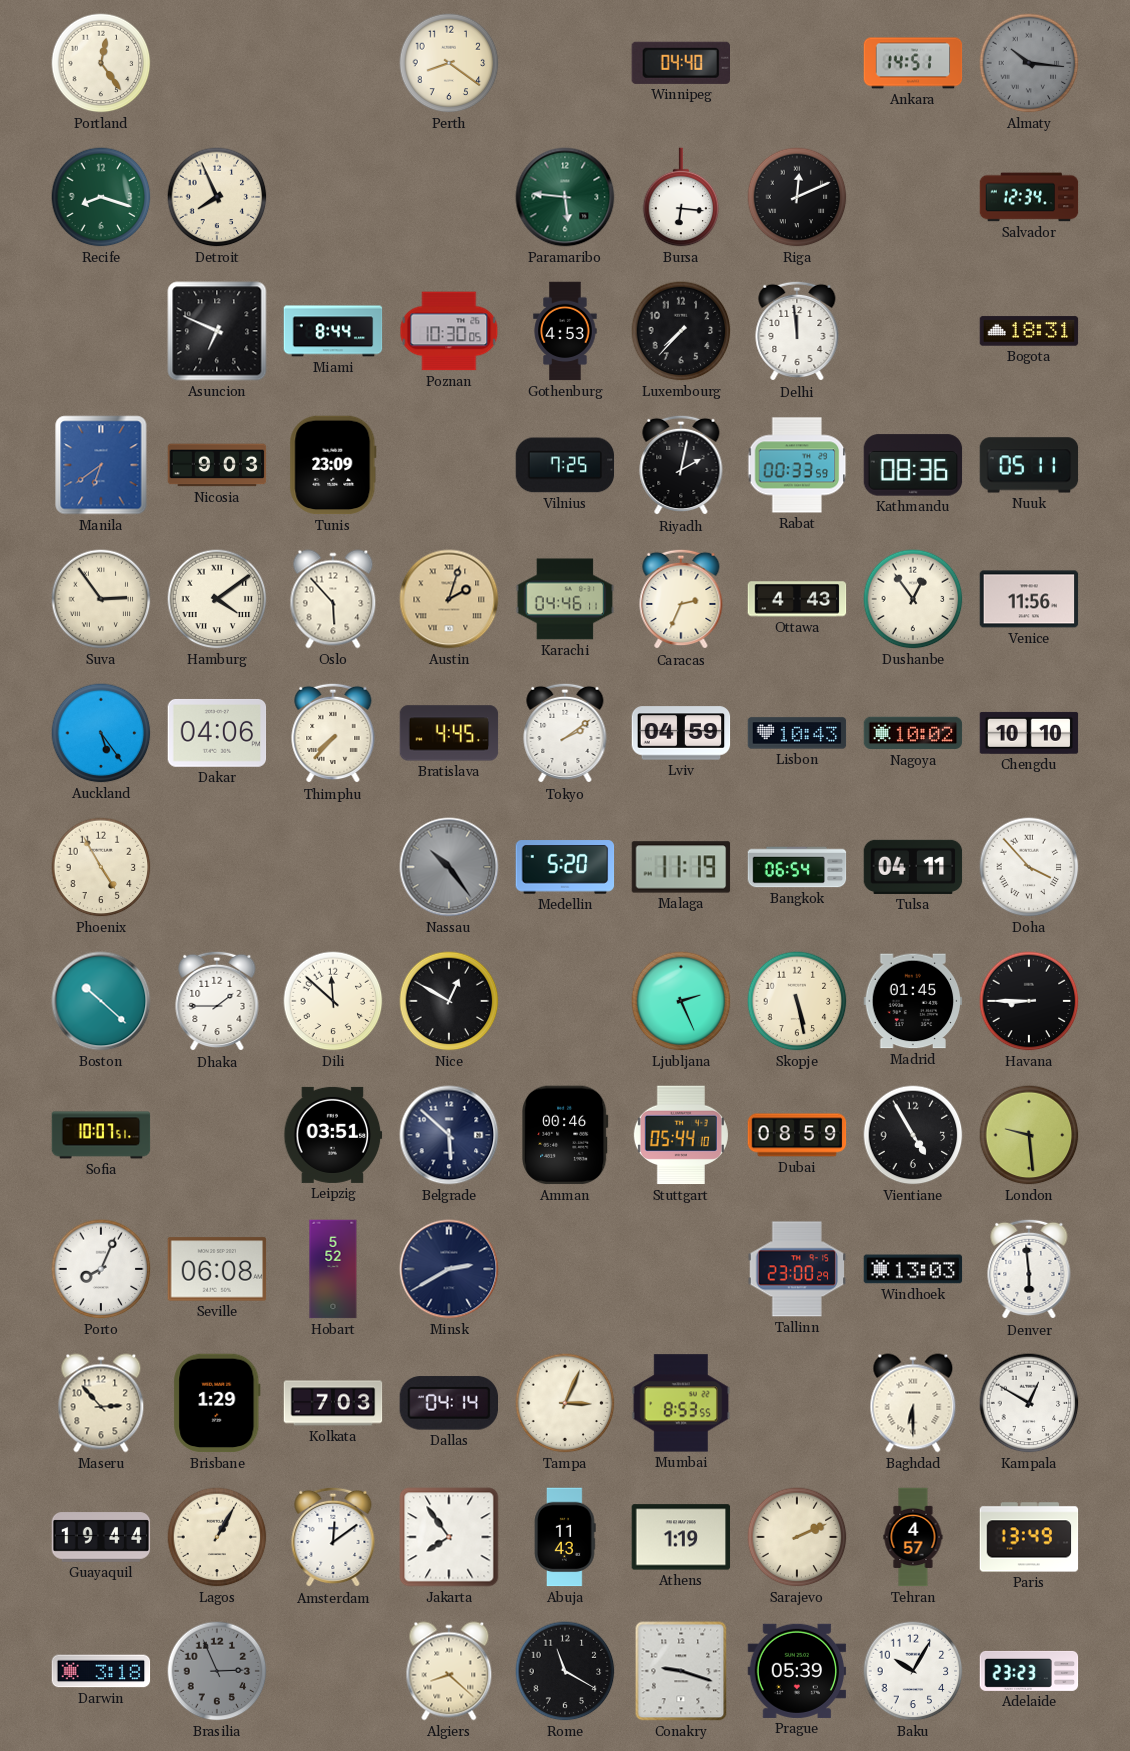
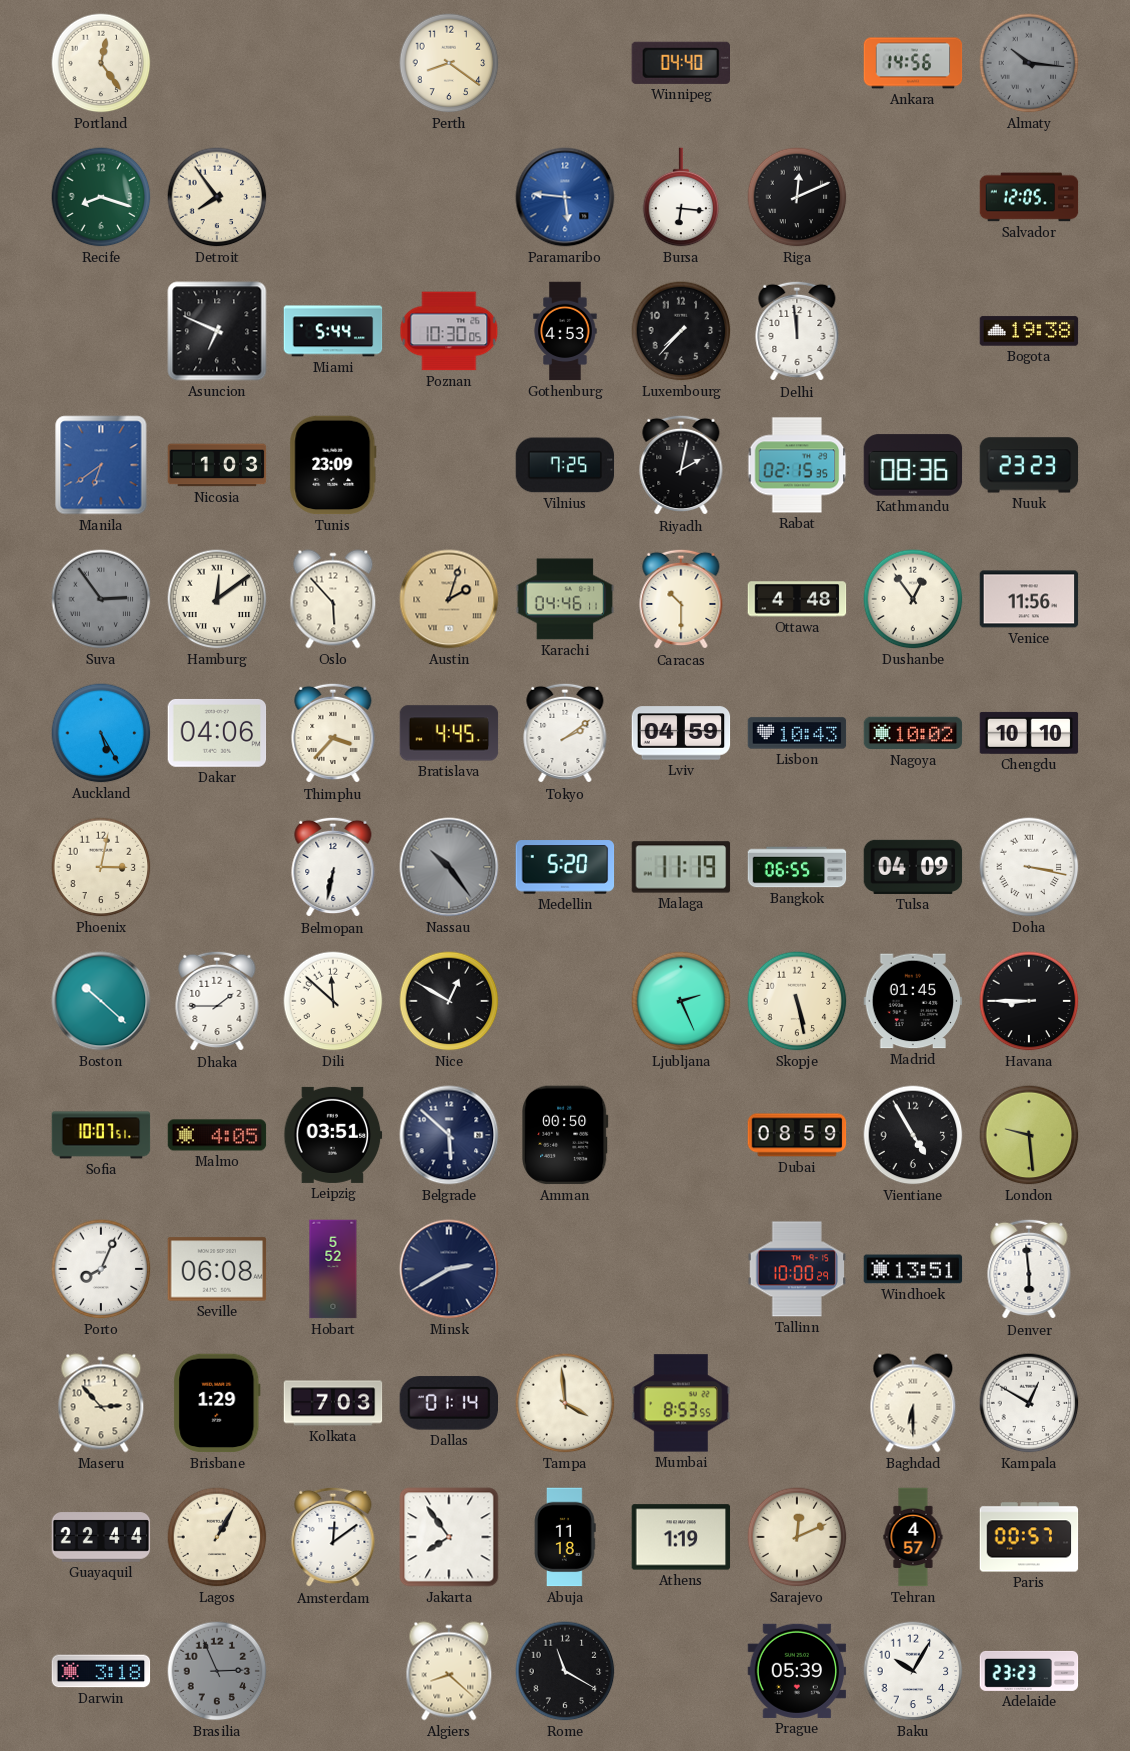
Ankara: 14:51 -> 14:56 (913, 63)
Detroit: 7:56 -> 7:54 (217, 197)
Paramaribo dial: green -> blue (565, 197)
Salvador: 12:34 -> 12:05 (1029, 197)
Miami: 8:44 -> 5:44 (333, 331)
Bogota: 18:31 -> 19:38 (1029, 331)
Nicosia: 9:03 -> 1:03 (217, 465)
Rabat: 00:33 -> 02:15 (797, 465)
Nuuk: 05:11 -> 23:23 (1029, 465)
Suva dial: cream -> grey (101, 599)
Hamburg: 4:09 -> 12:09 (217, 599)
Caracas: 2:34 -> 10:30 (681, 599)
Ottawa: 4:43 -> 4:48 (797, 599)
Auckland: 5:24 -> 5:25 (101, 733)
Thimphu: 7:37 -> 3:37 (333, 733)
Phoenix: 4:55 -> 3:02 (101, 867)
Belmopan: none -> 6:32 (333, 867)
Bangkok: 06:54 -> 06:55 (797, 867)
Tulsa: 04:11 -> 04:09 (913, 867)
Doha: 3:53 -> 3:17 (1029, 867)
Malmo: none -> 4:05 (217, 1135)
Amman: 00:46 -> 00:50 (565, 1135)
Stuttgart: 05:44 -> none (681, 1135)
Tallinn: 23:00 -> 10:00 (797, 1269)
Windhoek: 13:03 -> 13:51 (913, 1269)
Dallas: 04:14 -> 01:14 (448, 1403)
Tampa: 3:04 -> 3:59 (565, 1403)
Guayaquil: 19:44 -> 22:44 (101, 1537)
Abuja: 11:43 -> 11:18 (565, 1537)
Sarajevo: 2:11 -> 12:11 (797, 1537)
Paris: 13:49 -> 00:57 (1029, 1537)
Conakry: 9:18 -> none (681, 1671)
